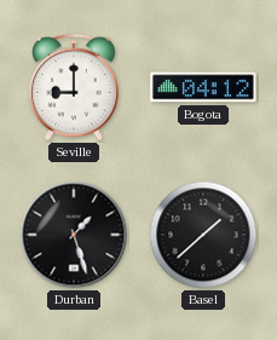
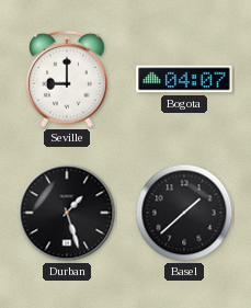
Bogota: 04:12 -> 04:07 (184, 79)
